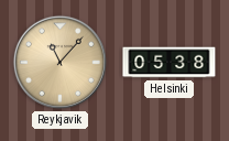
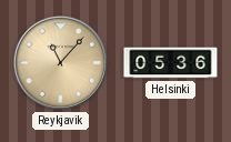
Helsinki: 05:38 -> 05:36 (171, 63)
